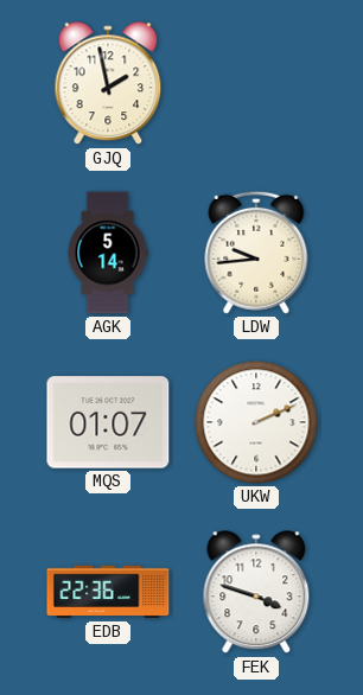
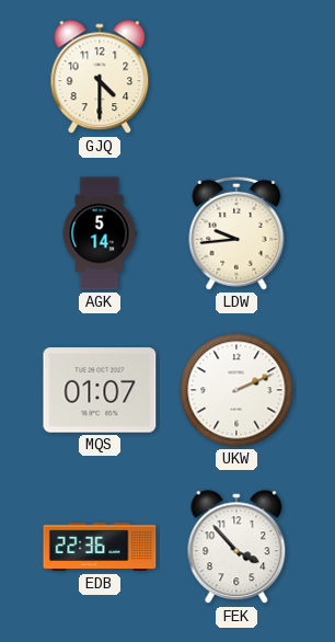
GJQ: 1:58 -> 4:30 (100, 78)
FEK: 3:48 -> 3:53 (236, 548)
